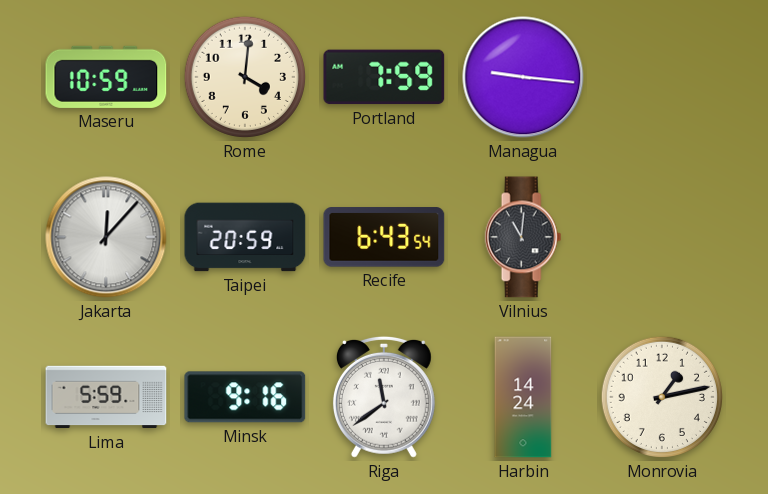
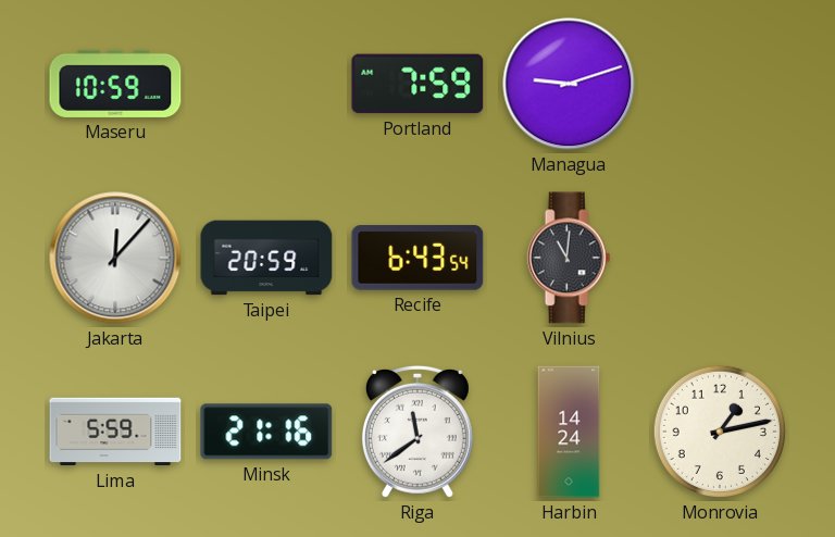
Rome: 4:01 -> none (245, 77)
Managua: 9:16 -> 9:12 (569, 84)
Minsk: 9:16 -> 21:16 (266, 432)
